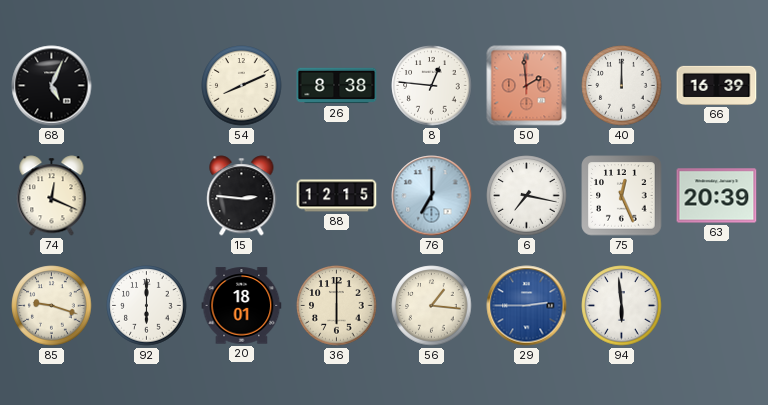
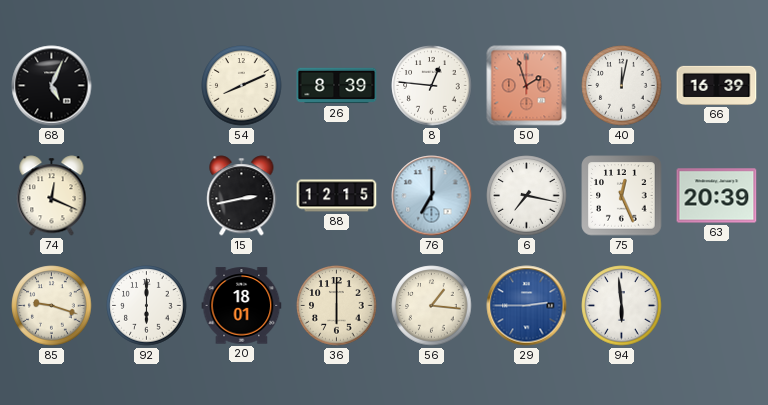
26: 8:38 -> 8:39 (337, 86)
50: 1:59 -> 1:57 (527, 86)
40: 12:00 -> 12:02 (622, 86)
15: 2:46 -> 2:43 (242, 196)
